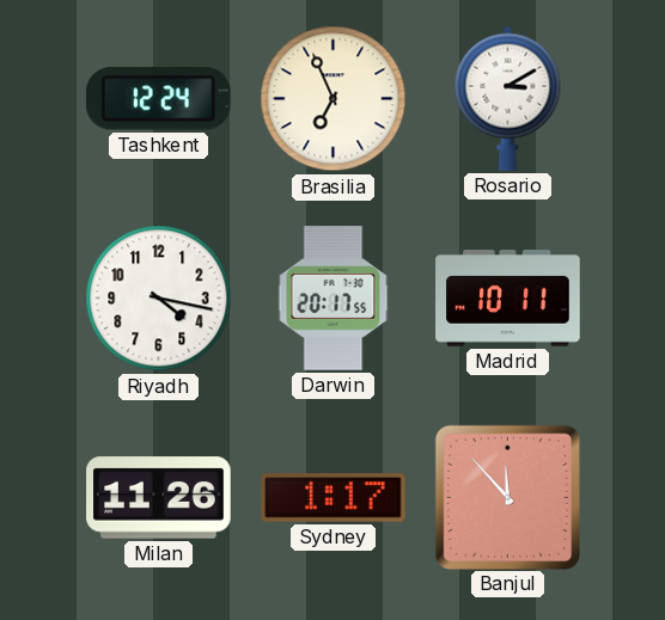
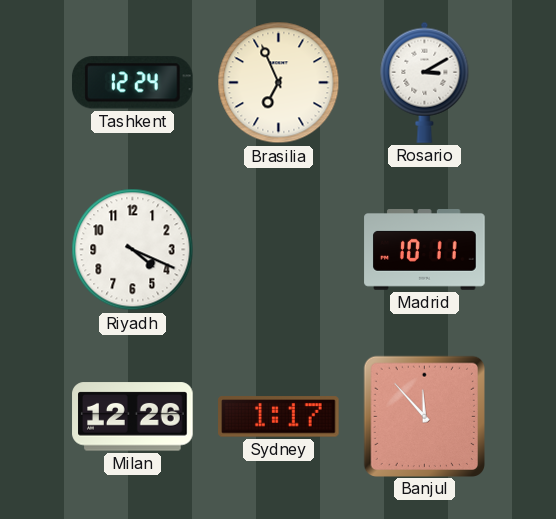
Riyadh: 4:17 -> 4:19 (133, 250)
Darwin: 20:17 -> none (334, 299)
Milan: 11:26 -> 12:26 (133, 417)
